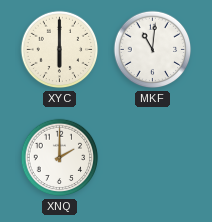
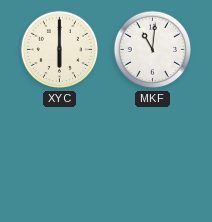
XNQ: 2:00 -> none (60, 158)
